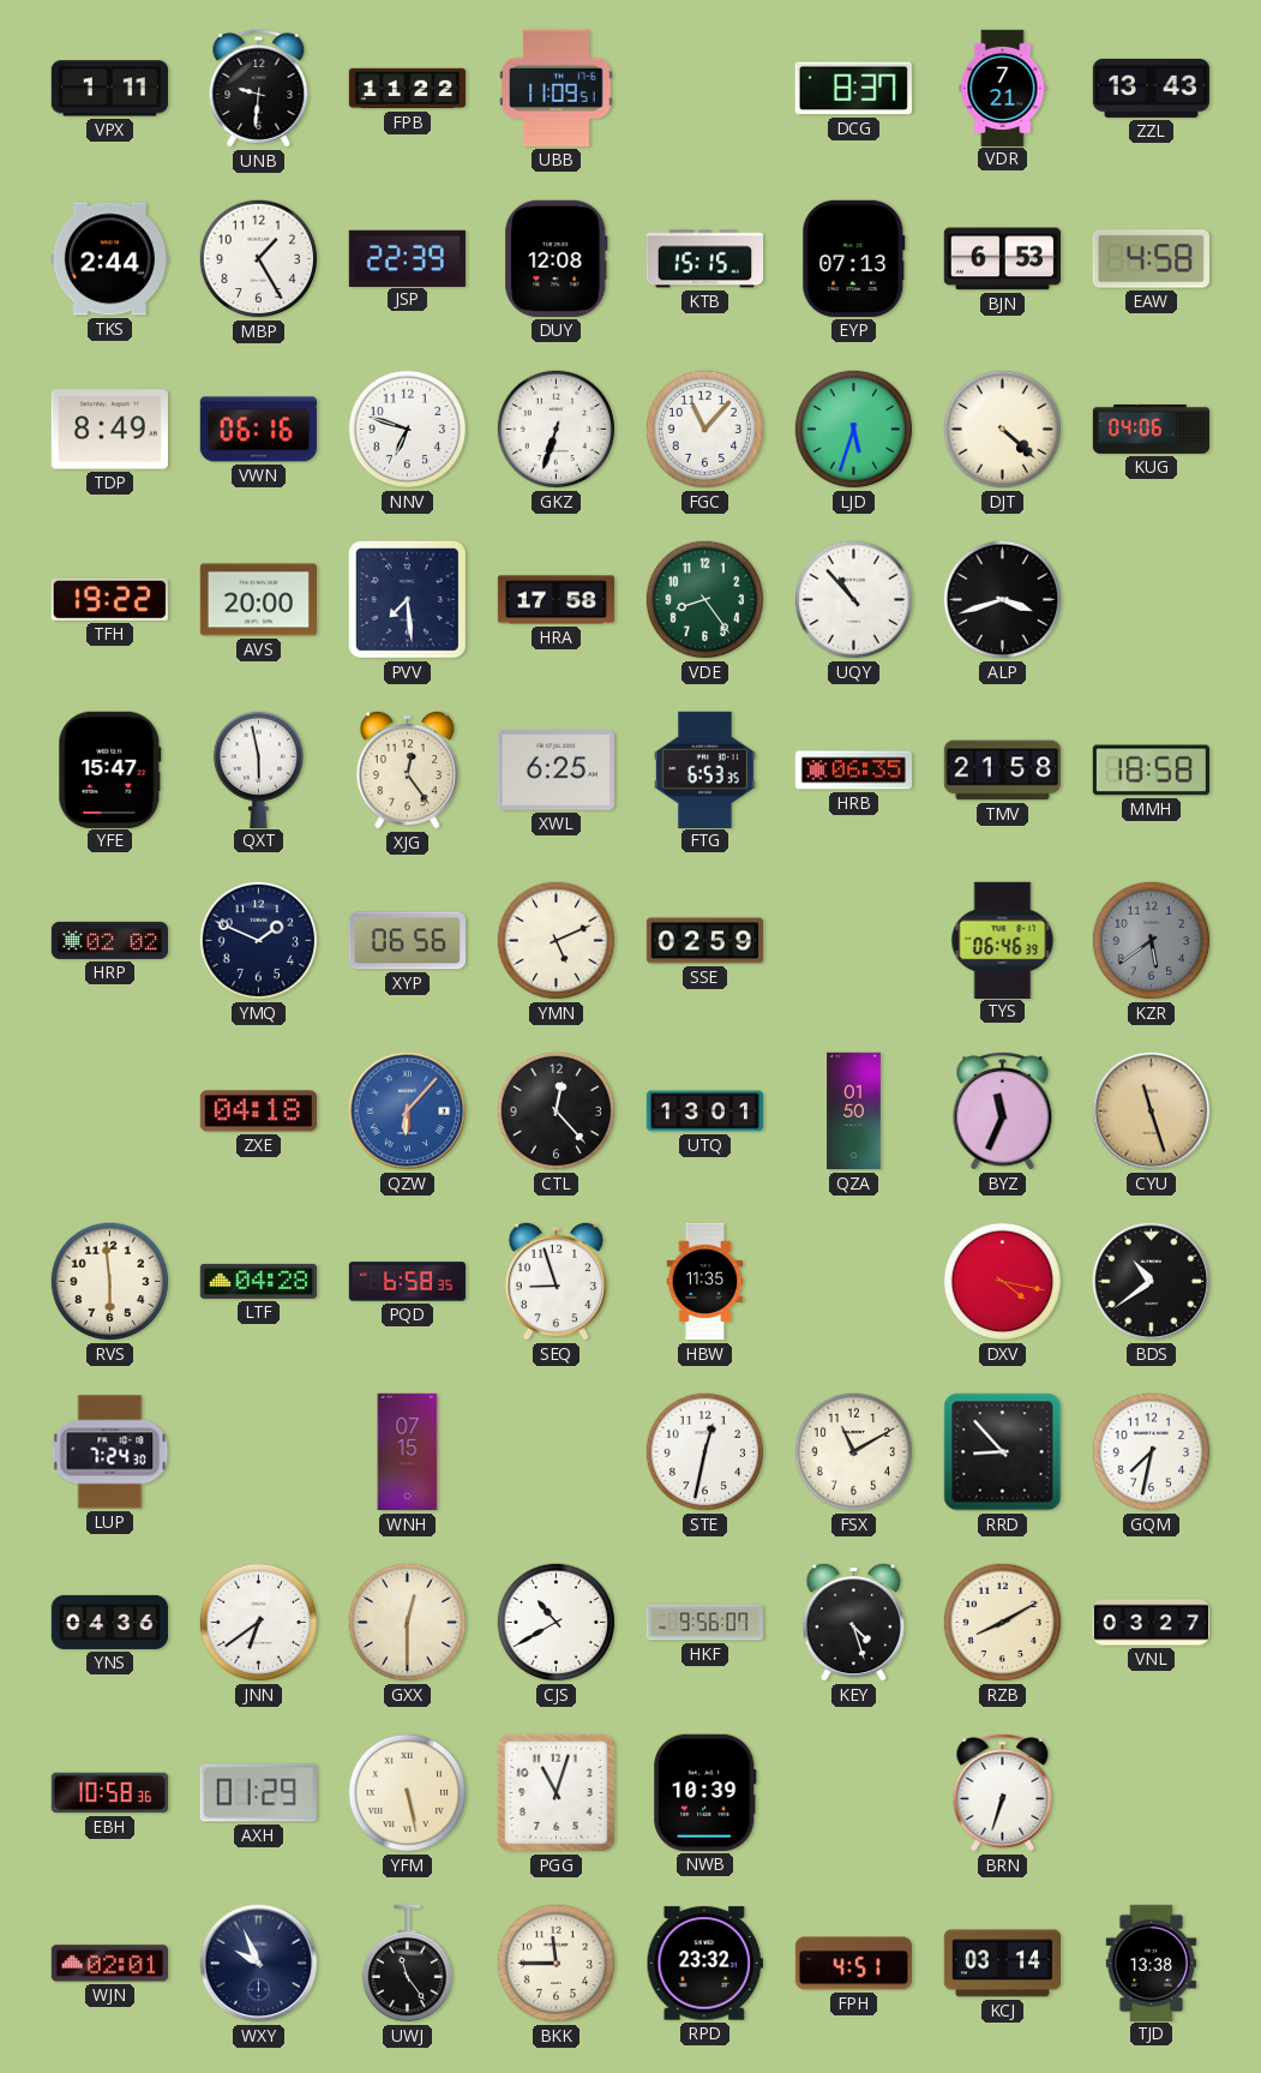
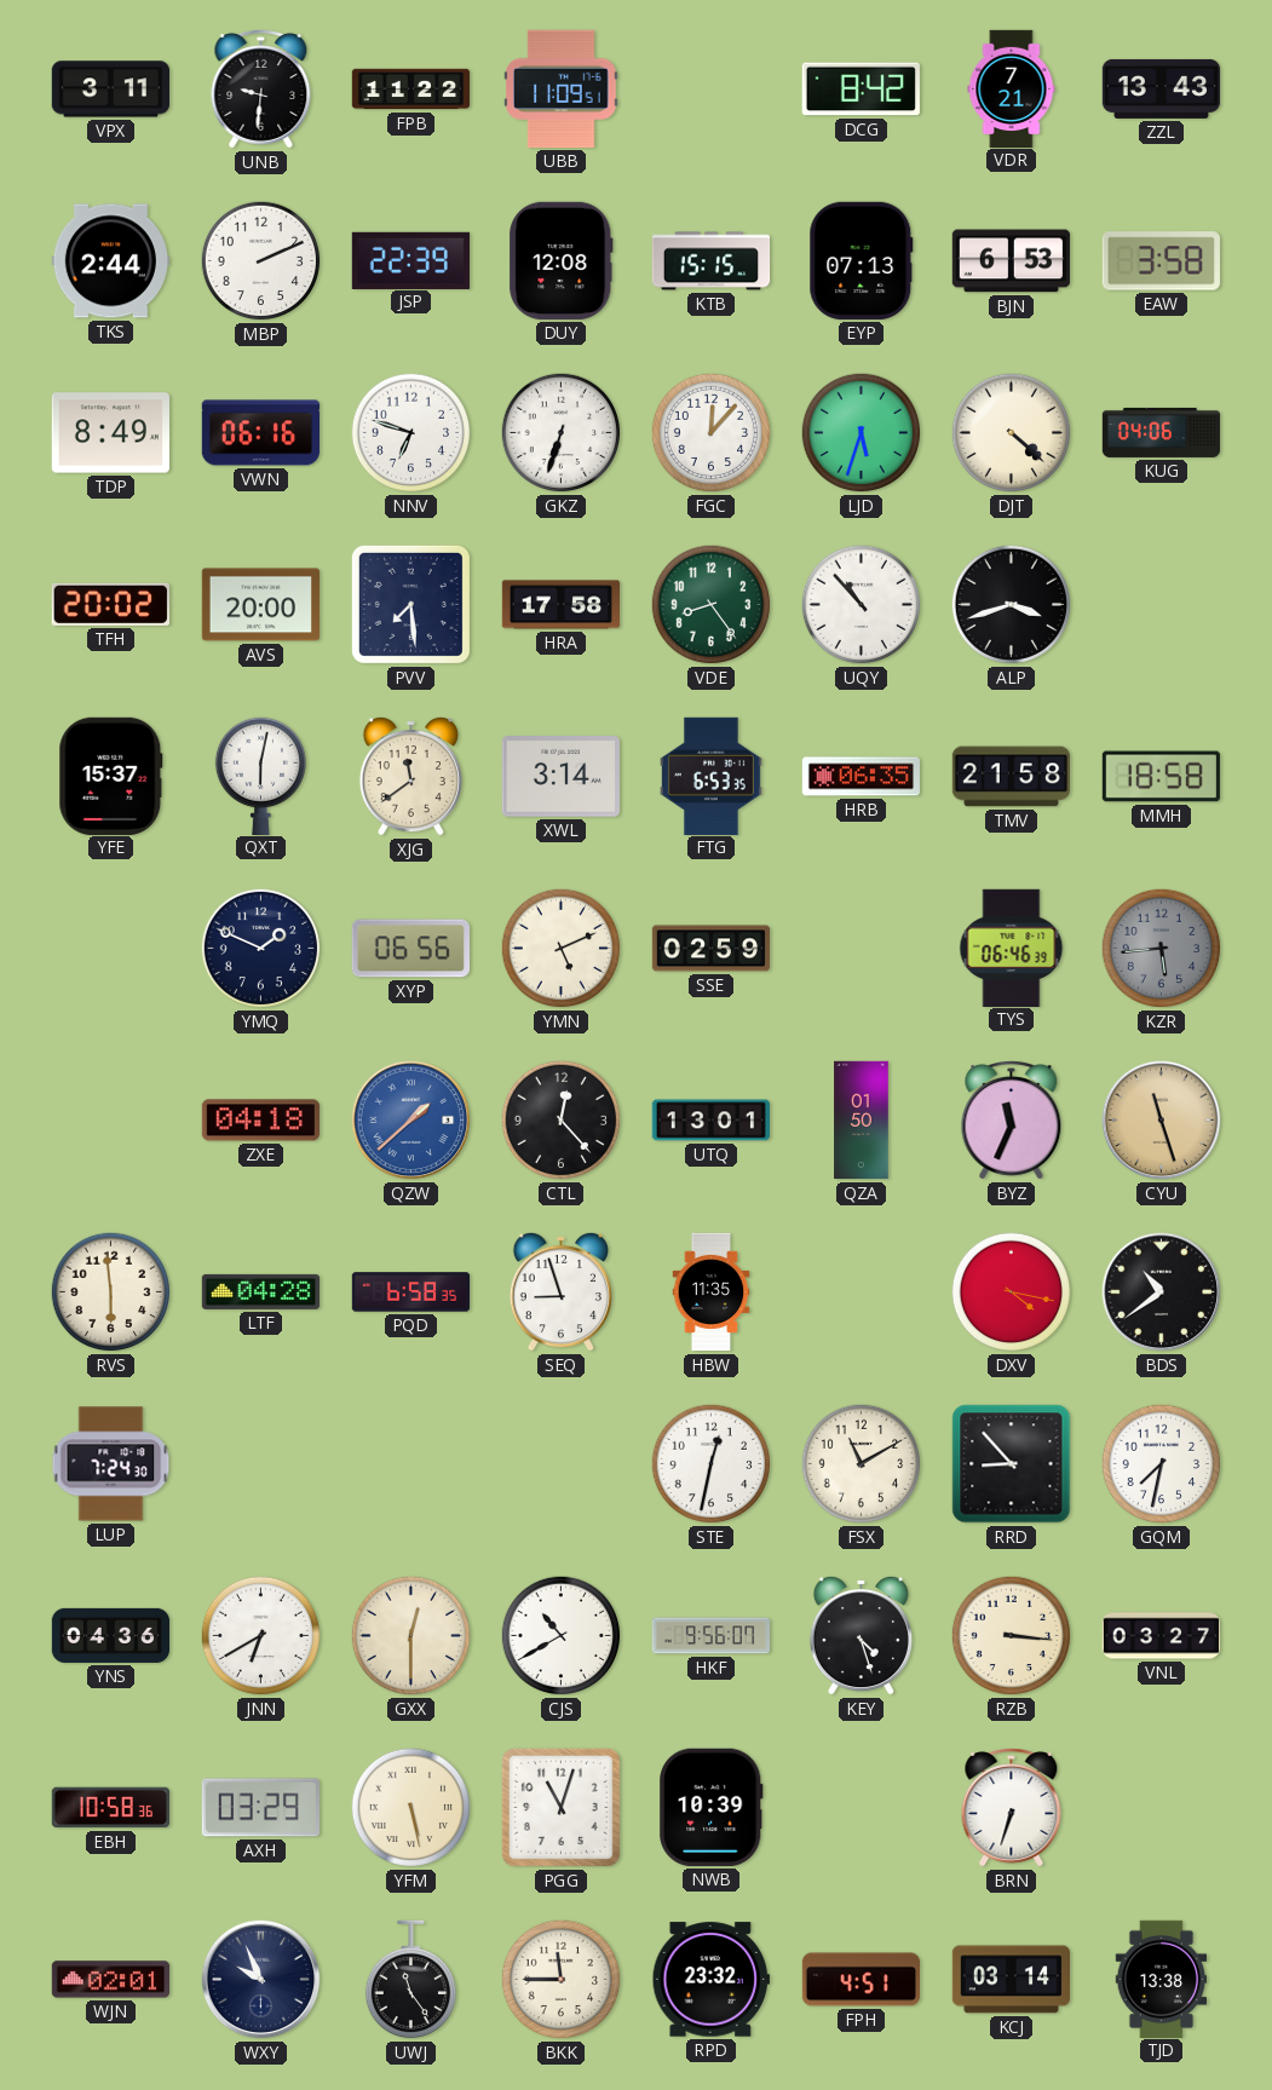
VPX: 1:11 -> 3:11 (110, 90)
DCG: 8:37 -> 8:42 (861, 90)
MBP: 1:25 -> 2:11 (261, 261)
EAW: 4:58 -> 3:58 (1161, 261)
FGC: 11:07 -> 12:07 (712, 433)
TFH: 19:22 -> 20:02 (110, 604)
YFE: 15:47 -> 15:37 (111, 776)
QXT: 5:58 -> 6:02 (260, 776)
XJG: 12:24 -> 11:39 (410, 776)
XWL: 6:25 -> 3:14 (560, 777)
HRP: 02:02 -> none (109, 940)
KZR: 5:39 -> 5:44 (1162, 949)
QZW: 6:07 -> 1:38 (411, 1121)
WNH: 07:15 -> none (408, 1452)
JNN: 6:39 -> 6:40 (261, 1636)
RZB: 8:10 -> 3:16 (1012, 1636)
AXH: 01:29 -> 03:29 (260, 1808)
